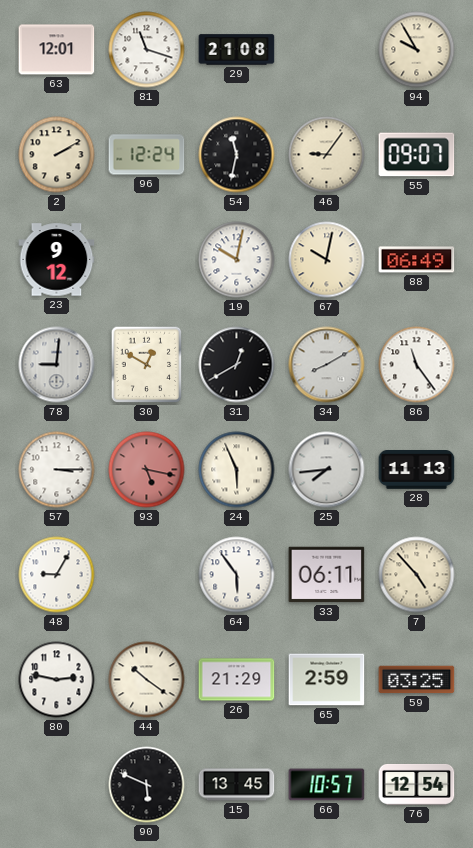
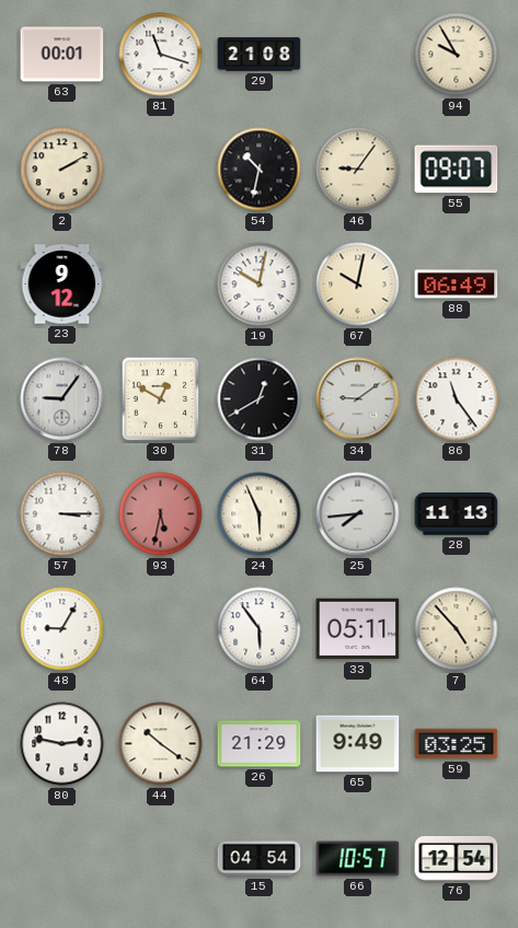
63: 12:01 -> 00:01 (62, 55)
96: 12:24 -> none (147, 155)
54: 11:32 -> 10:32 (260, 170)
78: 9:01 -> 9:06 (62, 399)
34: 8:10 -> 9:09 (358, 399)
93: 5:17 -> 5:32 (161, 514)
33: 06:11 -> 05:11 (358, 629)
65: 2:59 -> 9:49 (358, 744)
90: 5:49 -> none (147, 785)
15: 13:45 -> 04:54 (260, 859)
